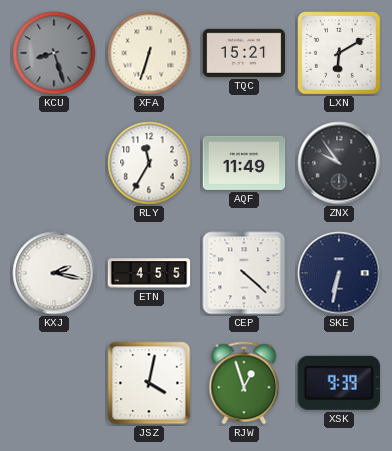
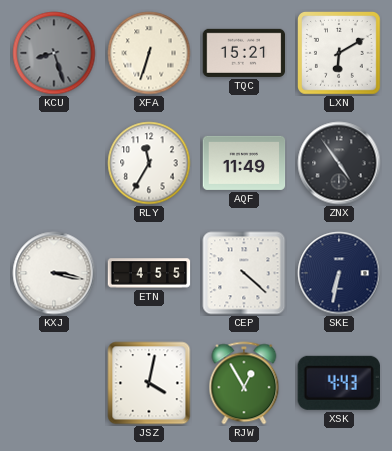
ZNX: 9:54 -> 4:54 (339, 163)
KXJ: 2:17 -> 3:17 (54, 273)
RJW: 12:57 -> 12:55 (244, 383)
XSK: 9:39 -> 4:43 (339, 383)
